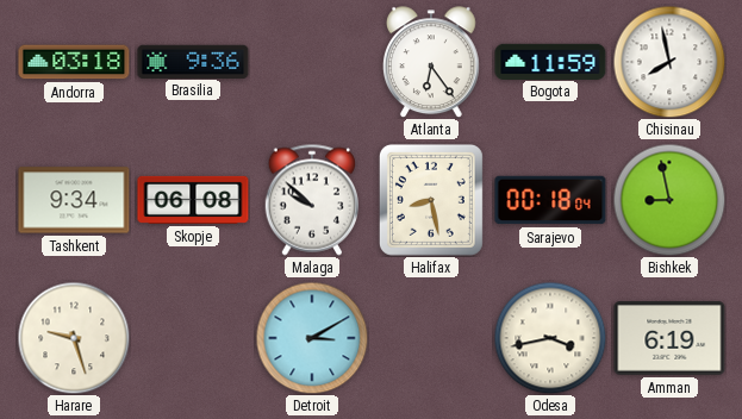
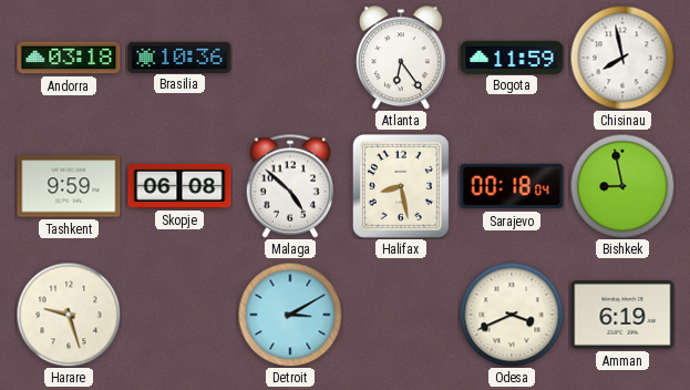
Brasilia: 9:36 -> 10:36 (179, 57)
Tashkent: 9:34 -> 9:59 (69, 186)
Malaga: 9:52 -> 4:52 (289, 186)
Odesa: 3:43 -> 3:41 (512, 315)
